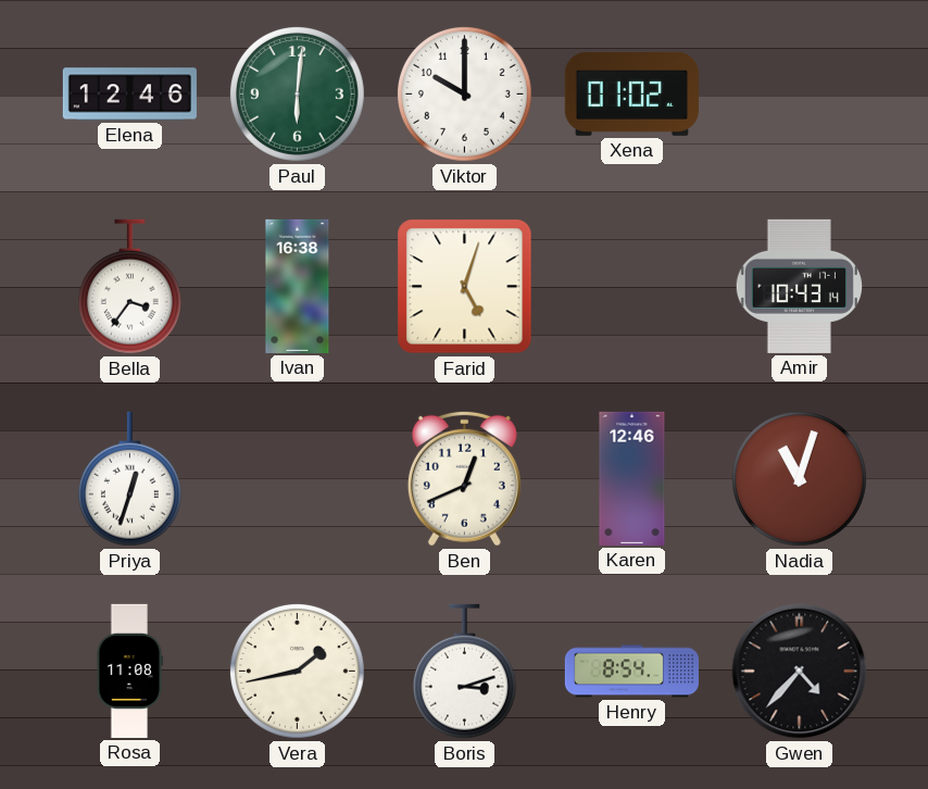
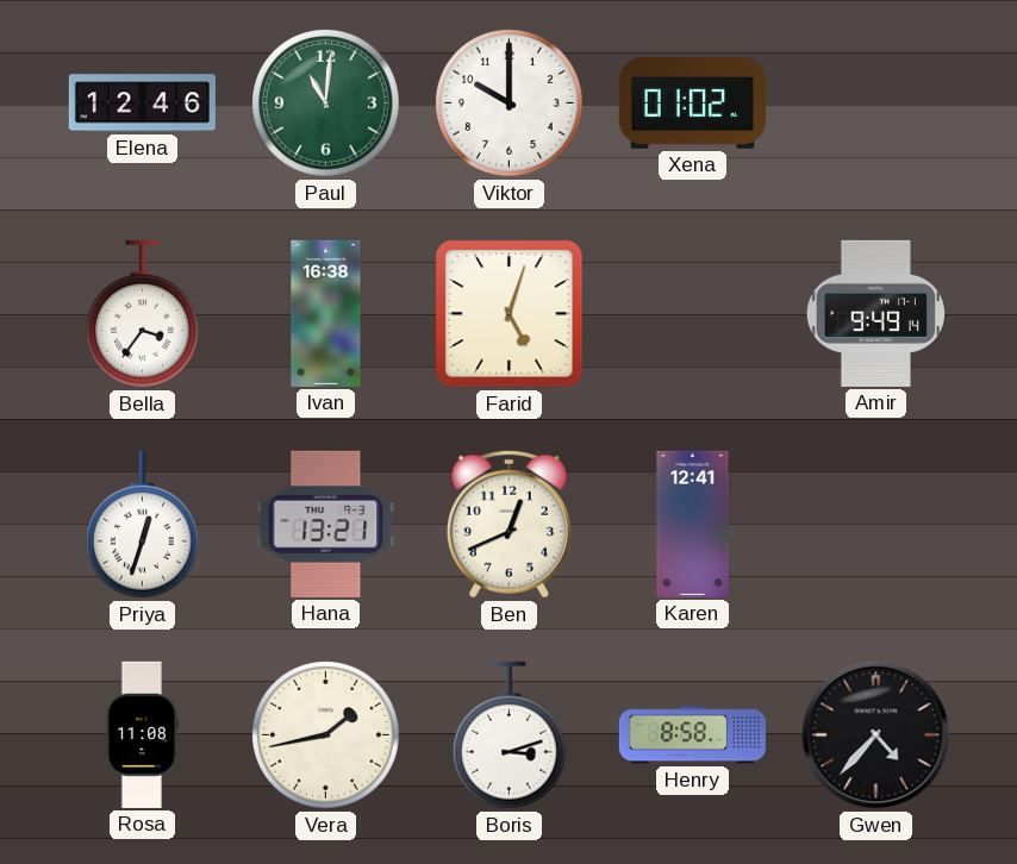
Paul: 6:01 -> 11:01 (325, 102)
Amir: 10:43 -> 9:49 (875, 313)
Hana: none -> 13:21 (326, 524)
Karen: 12:46 -> 12:41 (693, 524)
Nadia: 11:03 -> none (799, 478)
Henry: 8:54 -> 8:58 (692, 735)
